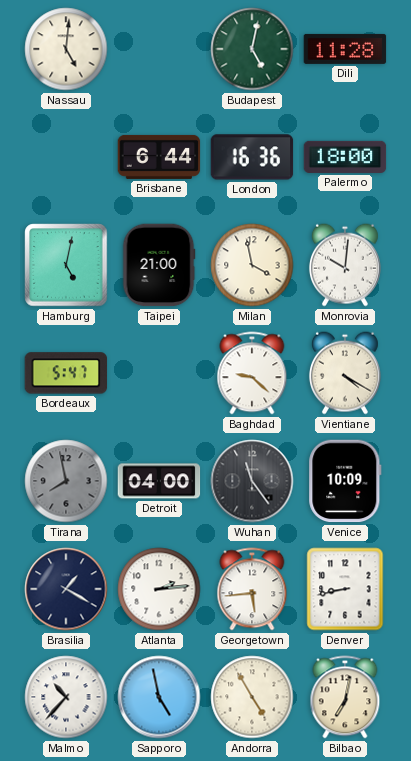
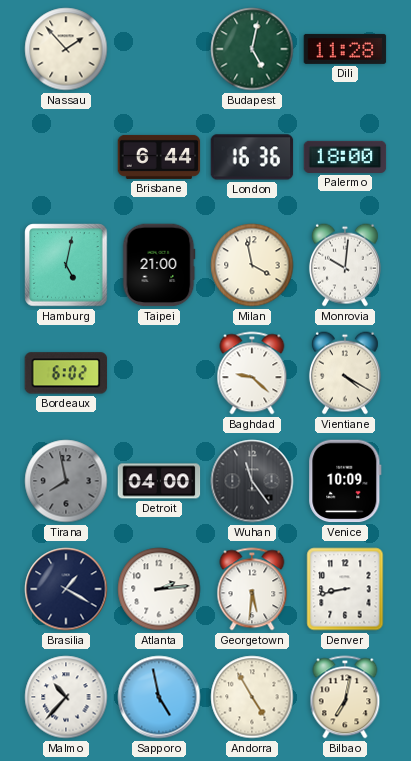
Nassau: 5:01 -> 1:53 (66, 49)
Bordeaux: 5:47 -> 6:02 (66, 373)
Georgetown: 5:44 -> 5:31 (252, 589)
